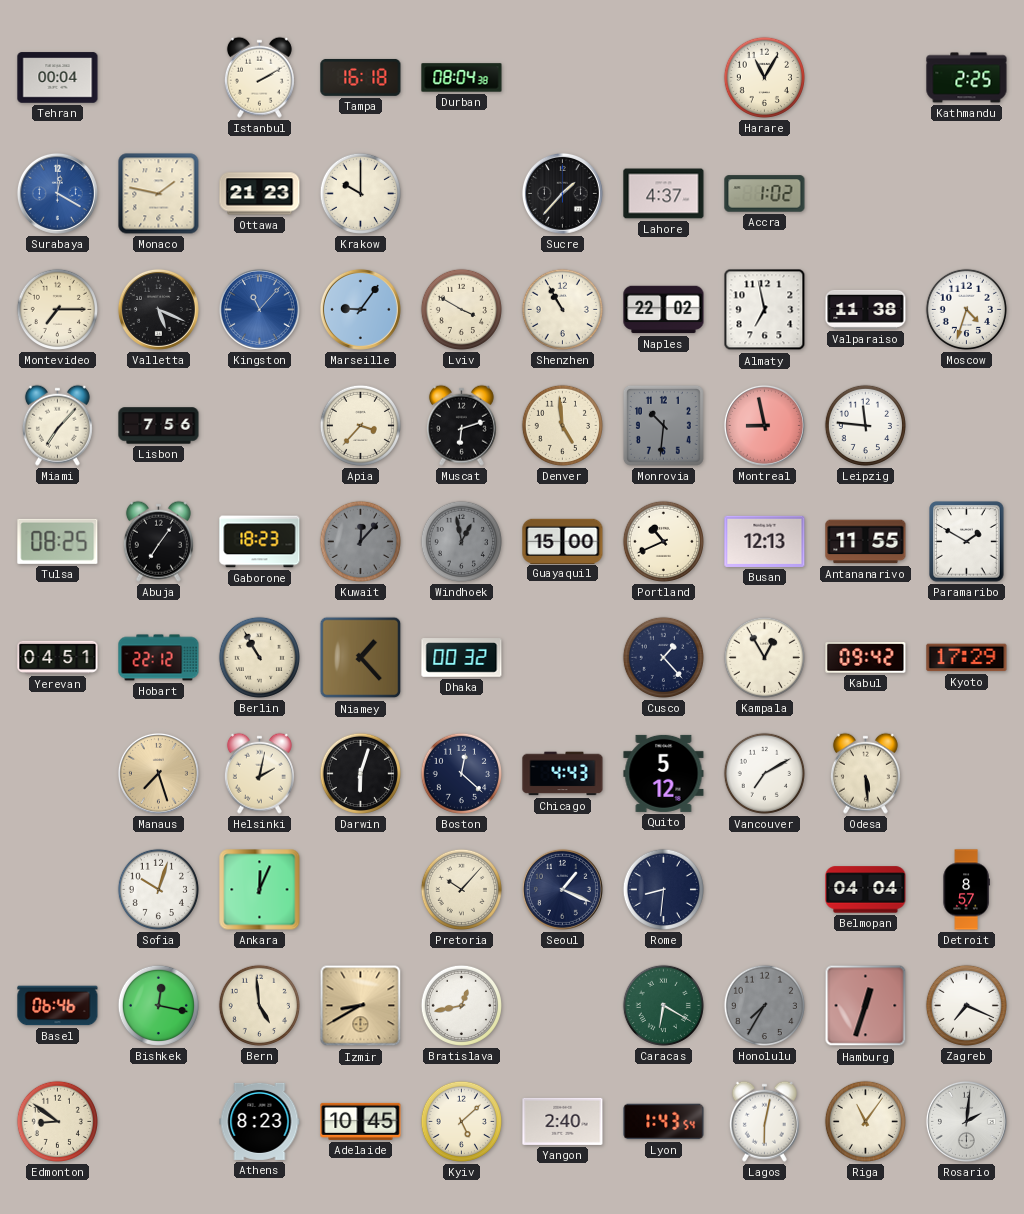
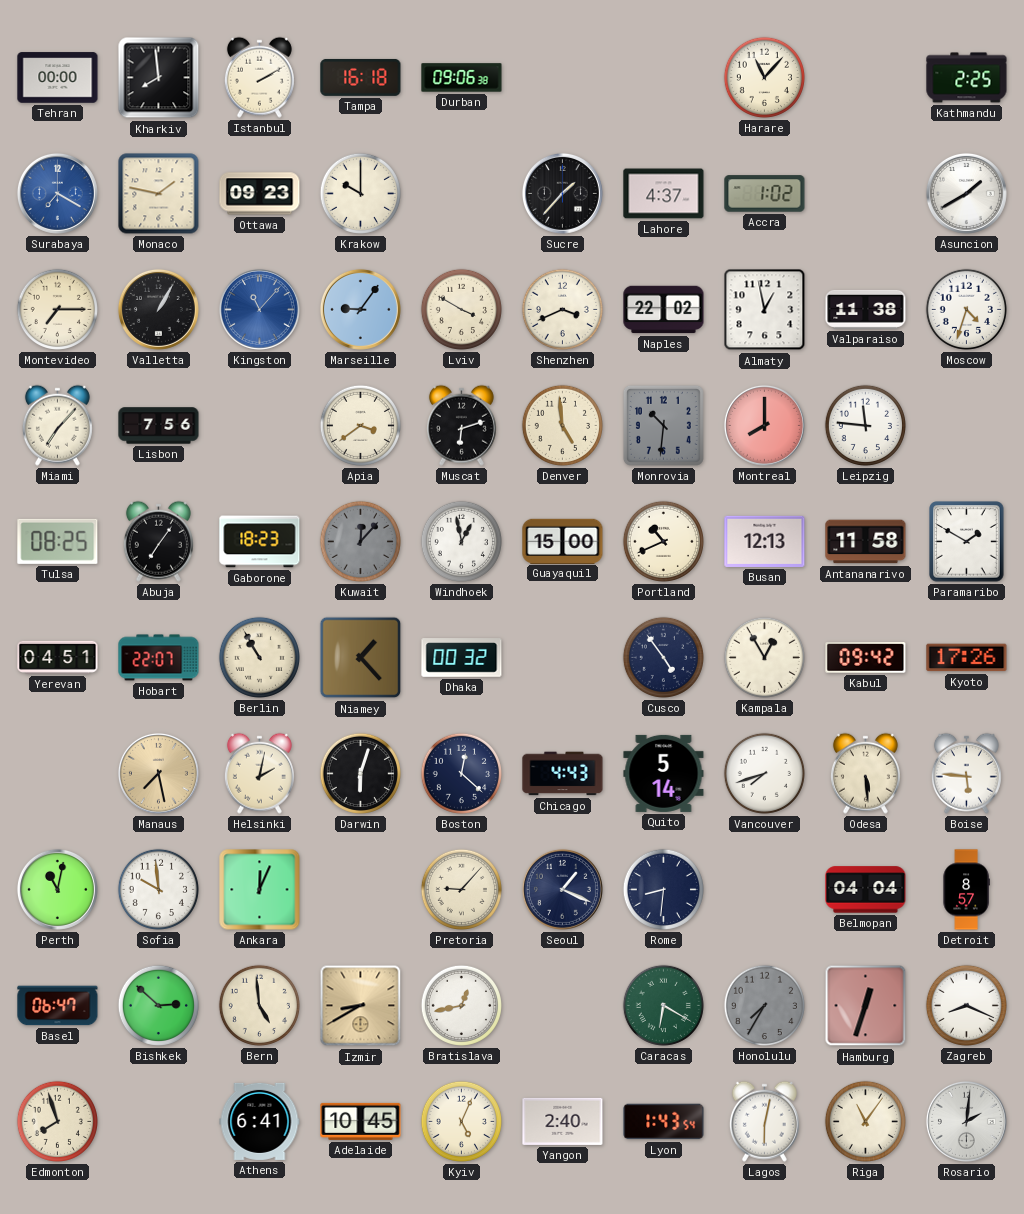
Tehran: 00:04 -> 00:00 (58, 78)
Kharkiv: none -> 7:59 (159, 78)
Durban: 08:04 -> 09:06 (462, 78)
Harare: 11:05 -> 11:07 (764, 77)
Surabaya: 12:20 -> 7:20 (57, 193)
Ottawa: 21:23 -> 09:23 (260, 194)
Asuncion: none -> 1:40 (966, 193)
Valletta: 5:19 -> 1:05 (158, 309)
Shenzhen: 10:55 -> 3:41 (562, 309)
Almaty: 6:58 -> 12:58 (765, 310)
Apia: 3:37 -> 3:39 (360, 425)
Montreal: 8:58 -> 8:00 (764, 425)
Windhoek dial: grey -> white (461, 541)
Antananarivo: 11:55 -> 11:58 (866, 542)
Hobart: 22:12 -> 22:07 (159, 658)
Cusco: 1:23 -> 4:54 (663, 657)
Kyoto: 17:29 -> 17:26 (967, 658)
Manaus: 7:27 -> 7:28 (158, 773)
Quito: 5:12 -> 5:14 (664, 773)
Vancouver: 7:10 -> 7:42 (764, 773)
Boise: none -> 5:46 (966, 773)
Perth: none -> 11:02 (57, 889)
Sofia: 10:03 -> 9:59 (158, 889)
Pretoria: 10:07 -> 9:07 (461, 889)
Basel: 06:46 -> 06:47 (58, 1006)
Bishkek: 12:17 -> 2:52 (158, 1005)
Zagreb: 7:19 -> 8:19 (966, 1005)
Edmonton: 8:51 -> 7:57 (57, 1121)
Athens: 8:23 -> 6:41 (260, 1121)
Kyiv: 5:08 -> 5:04 (461, 1121)
